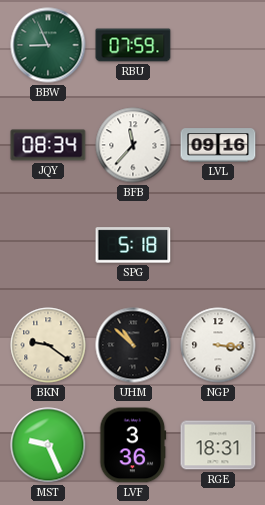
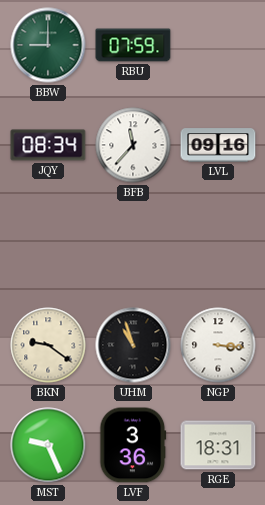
BBW: 8:56 -> 9:00 (48, 45)
SPG: 5:18 -> none (133, 245)
UHM: 10:52 -> 10:57 (133, 345)
